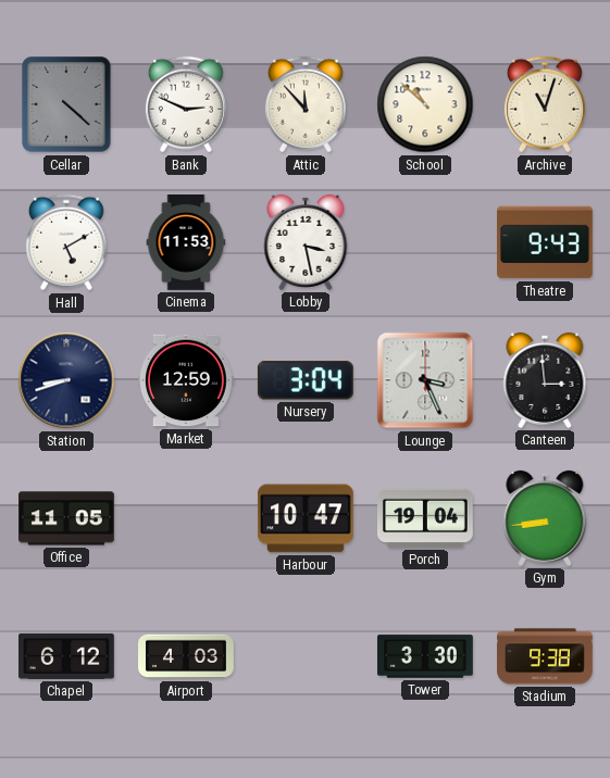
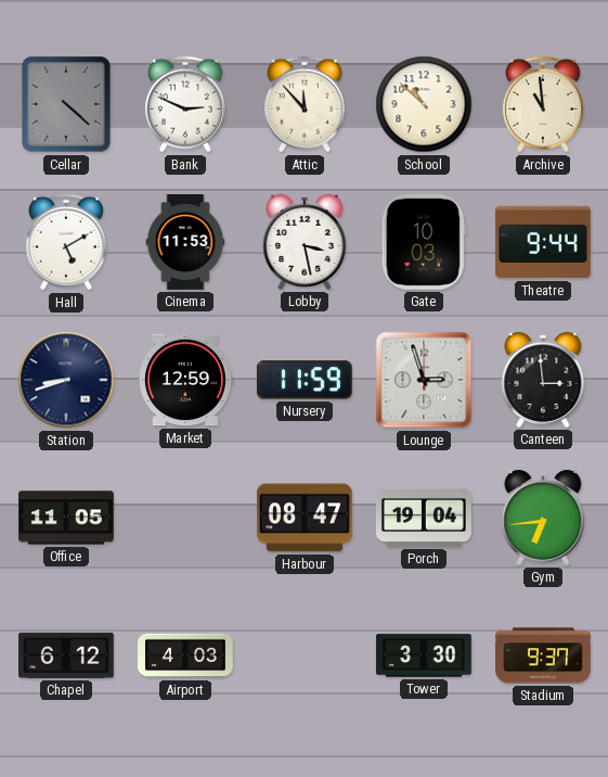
Archive: 11:03 -> 10:59 (543, 104)
Gate: none -> 10:03 (424, 242)
Theatre: 9:43 -> 9:44 (544, 242)
Nursery: 3:04 -> 11:59 (305, 380)
Lounge: 3:26 -> 2:57 (424, 380)
Harbour: 10:47 -> 08:47 (305, 518)
Gym: 8:44 -> 6:44 (543, 518)
Stadium: 9:38 -> 9:37 (544, 655)
